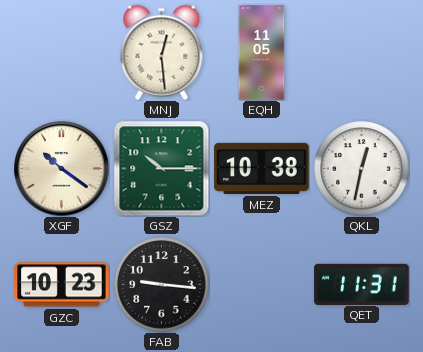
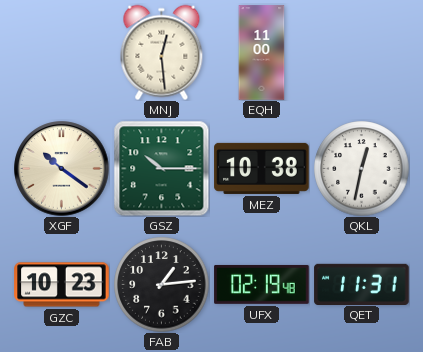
EQH: 11:05 -> 11:00 (262, 53)
FAB: 9:16 -> 1:14 (161, 284)
UFX: none -> 02:19 (262, 284)
